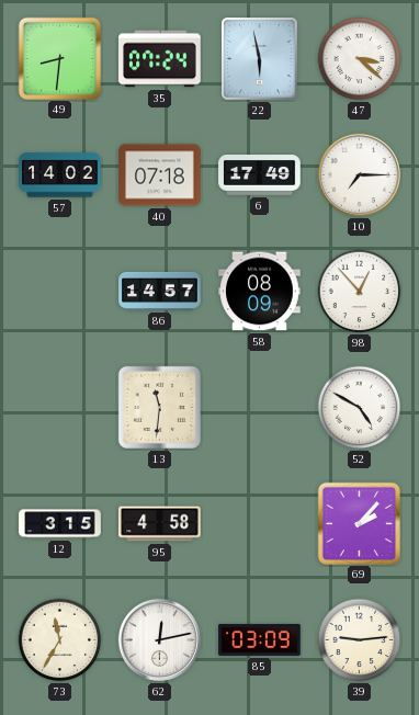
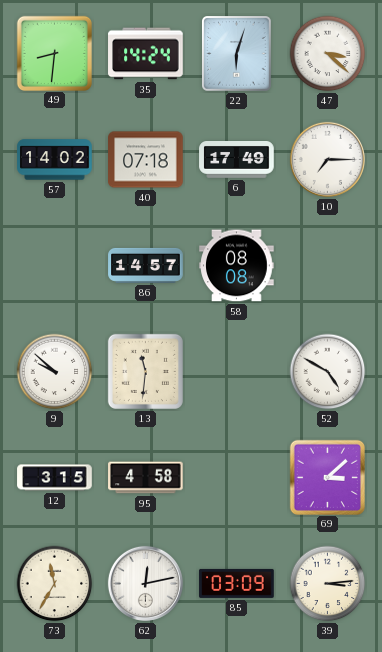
35: 07:24 -> 14:24 (146, 54)
22: 5:58 -> 6:03 (237, 54)
58: 08:09 -> 08:08 (237, 266)
98: 12:53 -> none (360, 292)
9: none -> 9:52 (55, 372)
69: 2:07 -> 3:08 (327, 477)
39: 9:14 -> 3:14 (328, 584)
